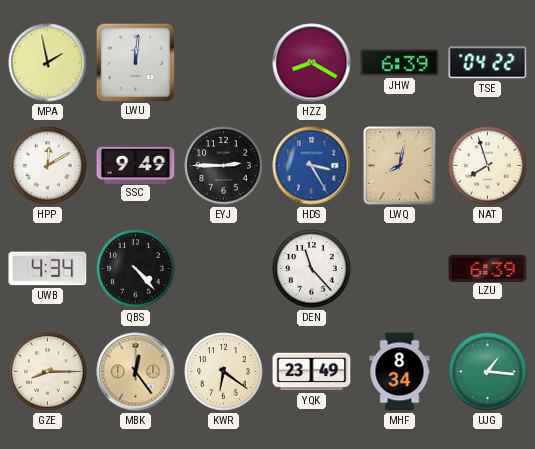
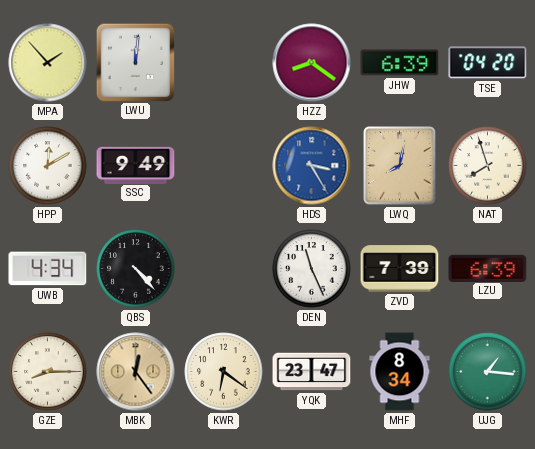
MPA: 1:58 -> 1:53 (48, 63)
HZZ: 8:20 -> 8:21 (312, 63)
TSE: 04:22 -> 04:20 (488, 63)
EYJ: 2:45 -> none (224, 166)
DEN: 11:23 -> 11:26 (312, 269)
ZVD: none -> 7:39 (400, 269)
YQK: 23:49 -> 23:47 (312, 372)
